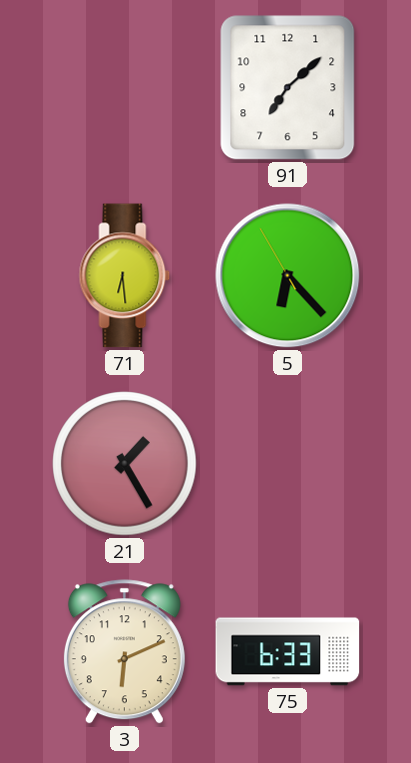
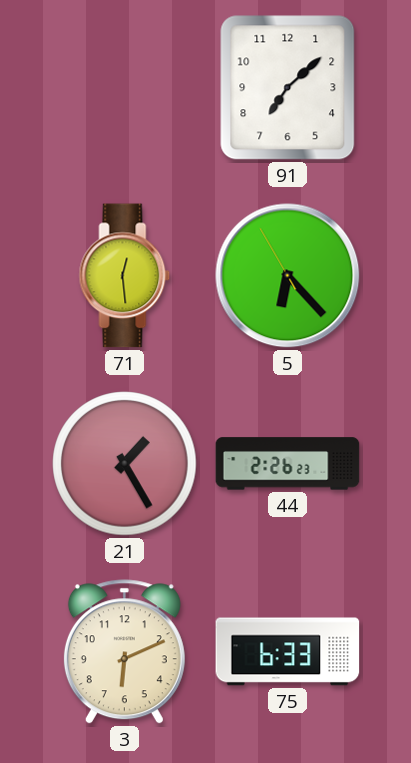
71: 6:29 -> 12:29 (125, 276)
44: none -> 2:26 (288, 464)
